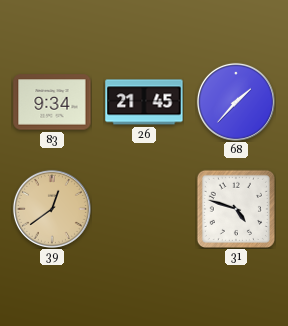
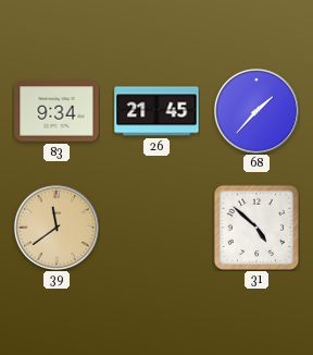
39: 12:39 -> 11:39 (57, 228)
31: 4:48 -> 4:52 (256, 228)
